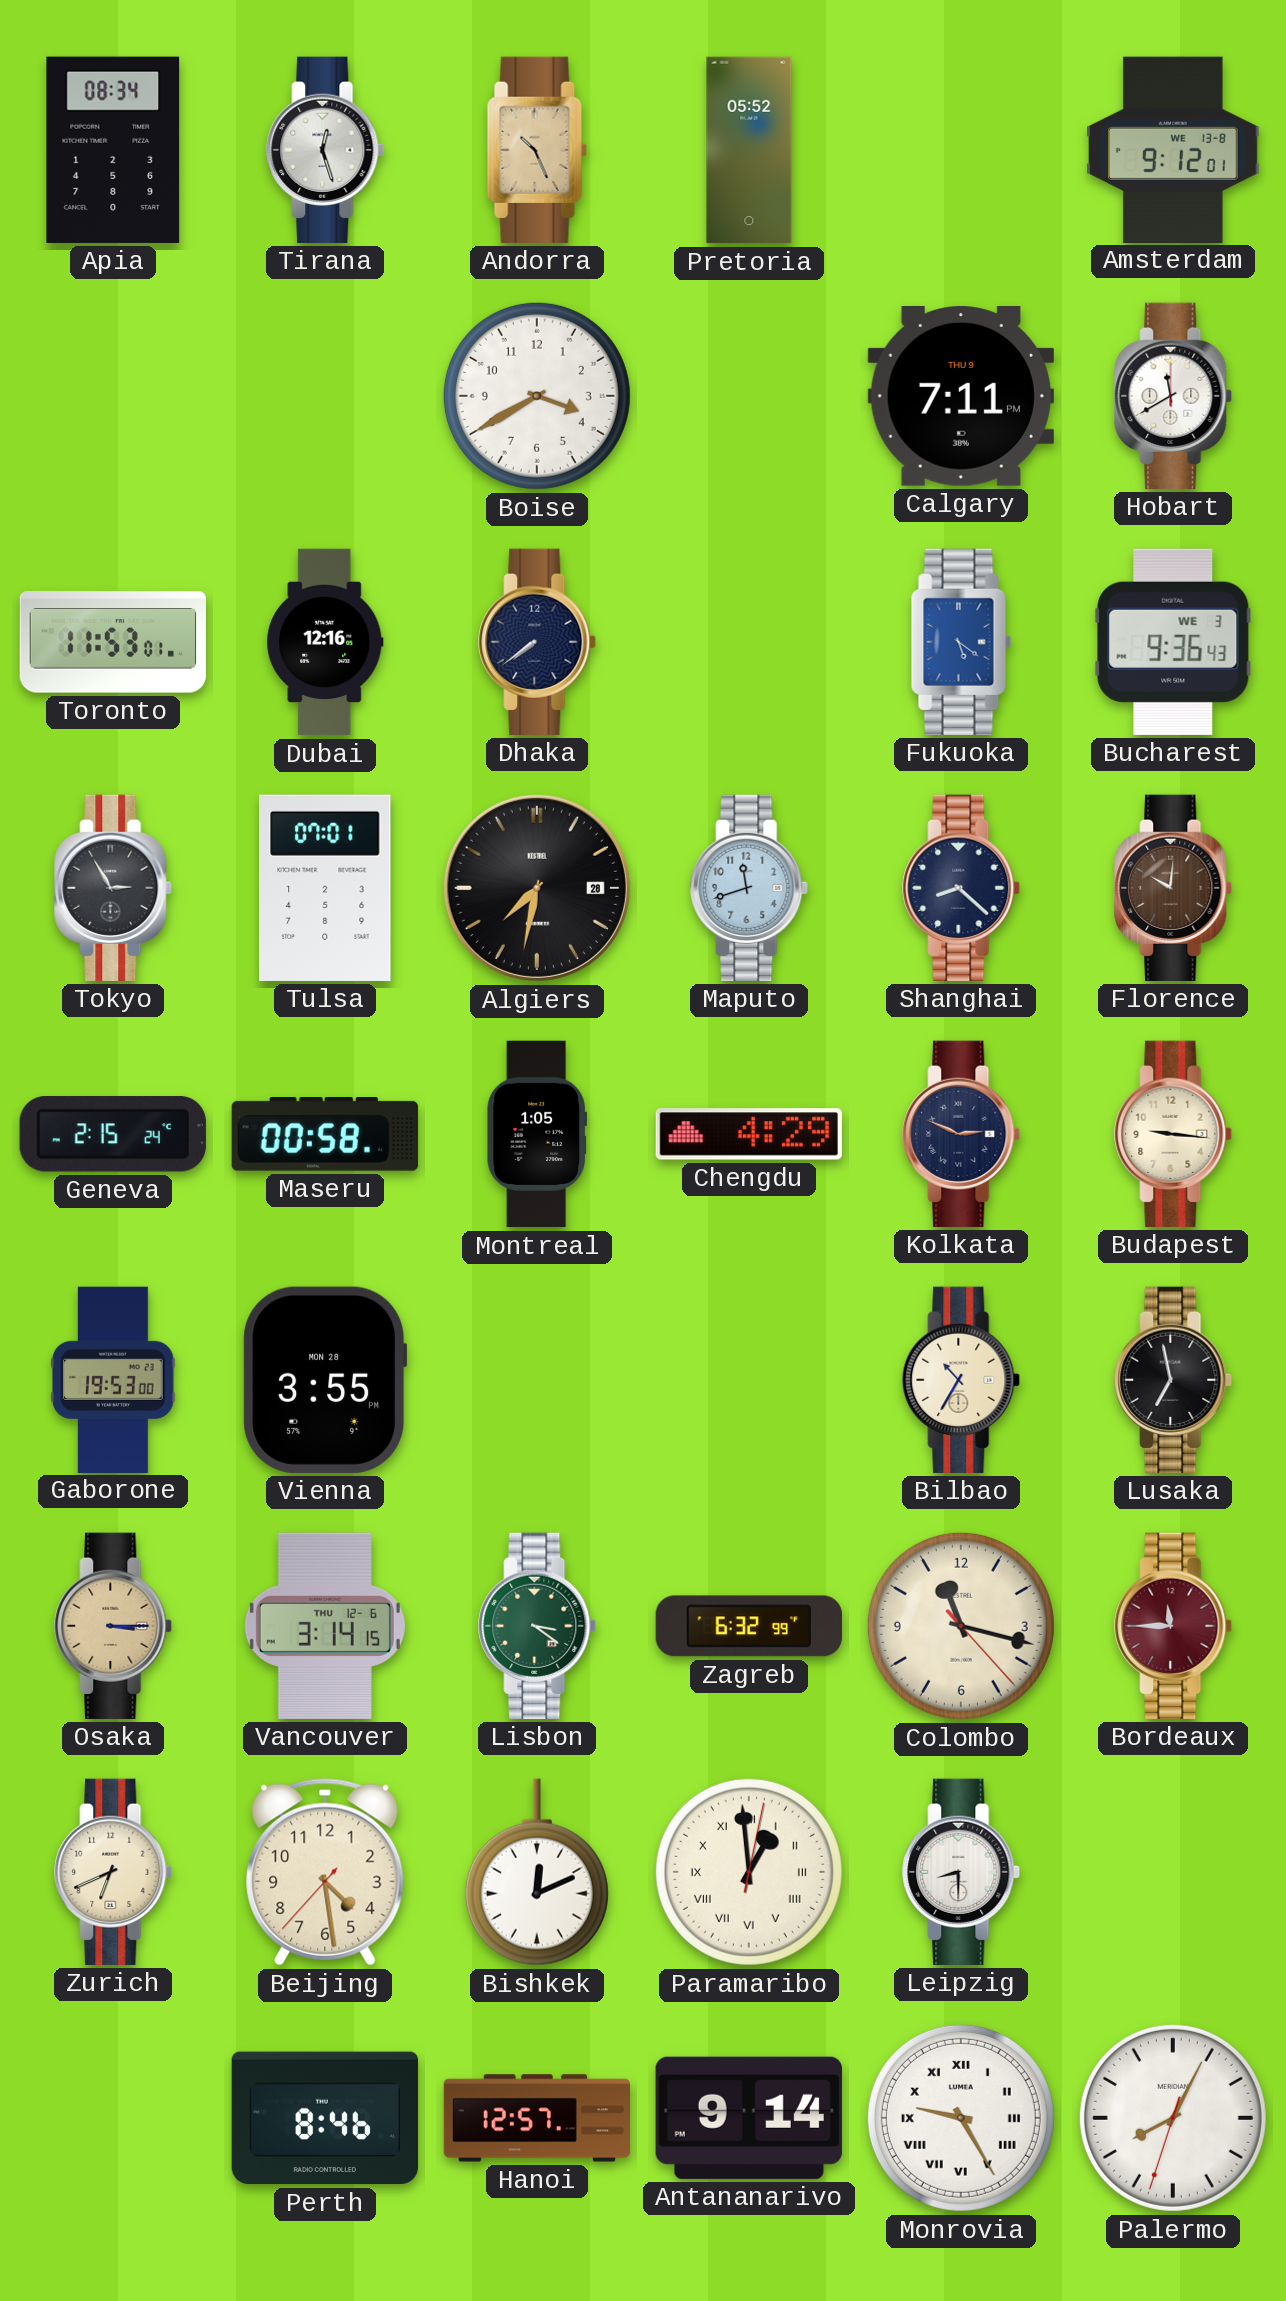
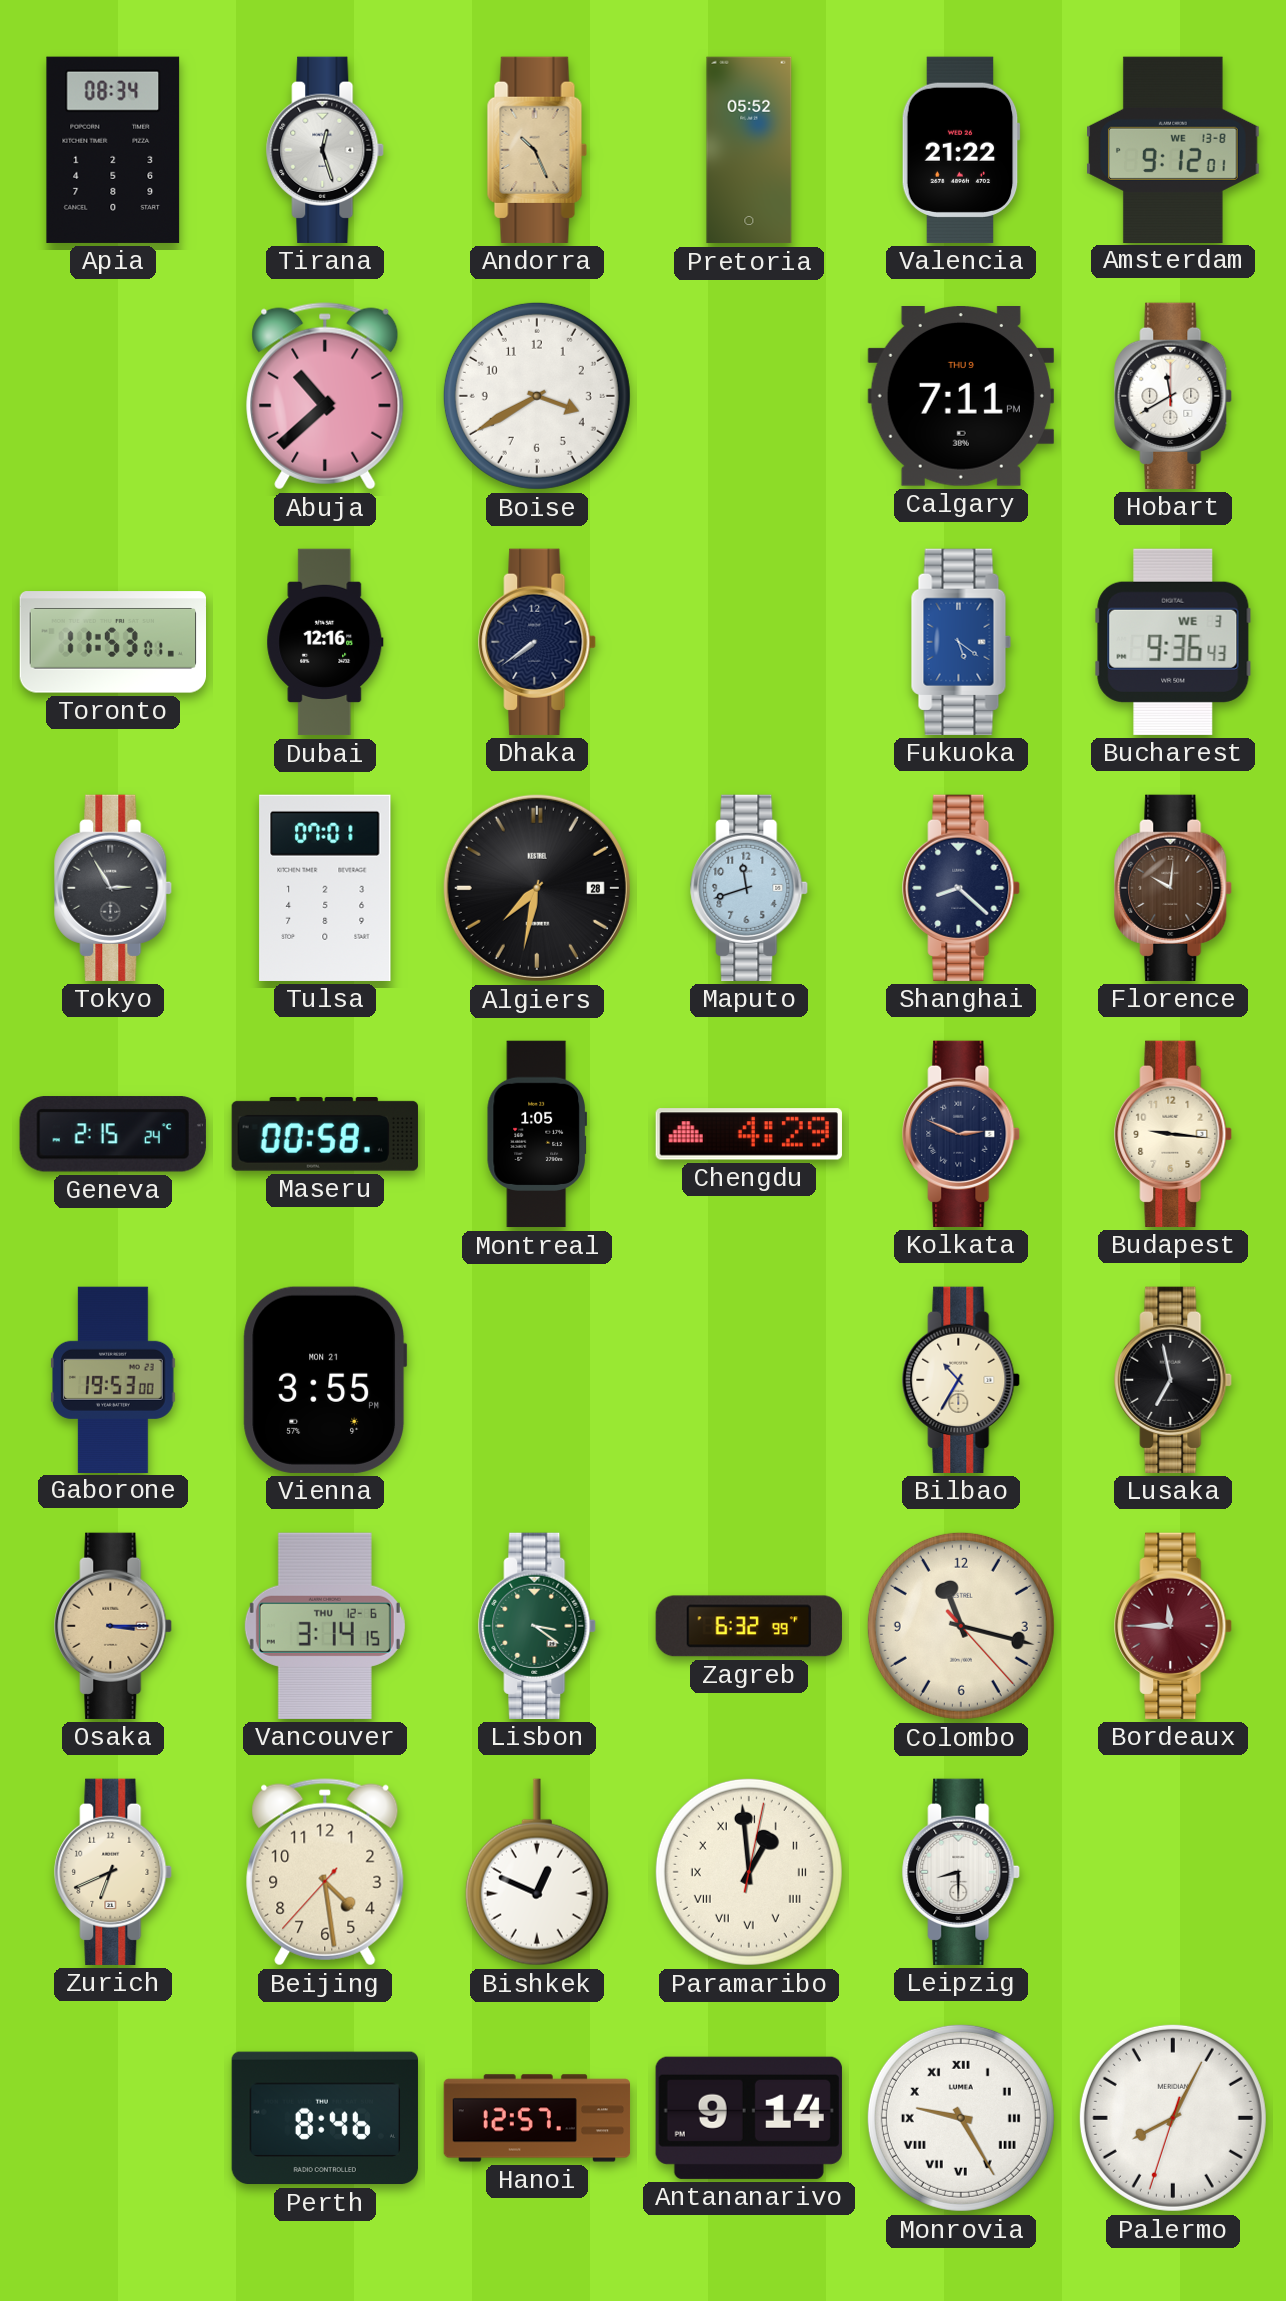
Valencia: none -> 21:22 (961, 150)
Abuja: none -> 10:38 (325, 396)
Vienna date: MON 28 -> MON 21 (325, 1380)
Bishkek: 12:11 -> 12:49 (537, 1872)
